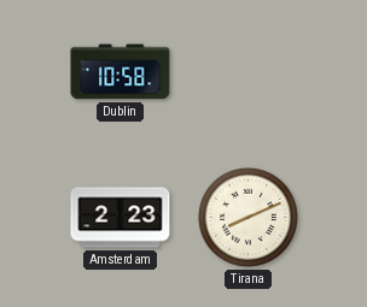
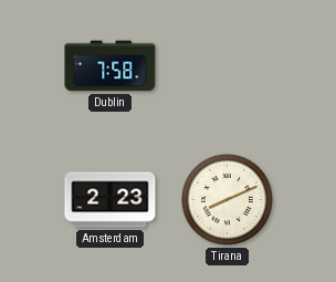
Dublin: 10:58 -> 7:58 (111, 66)
